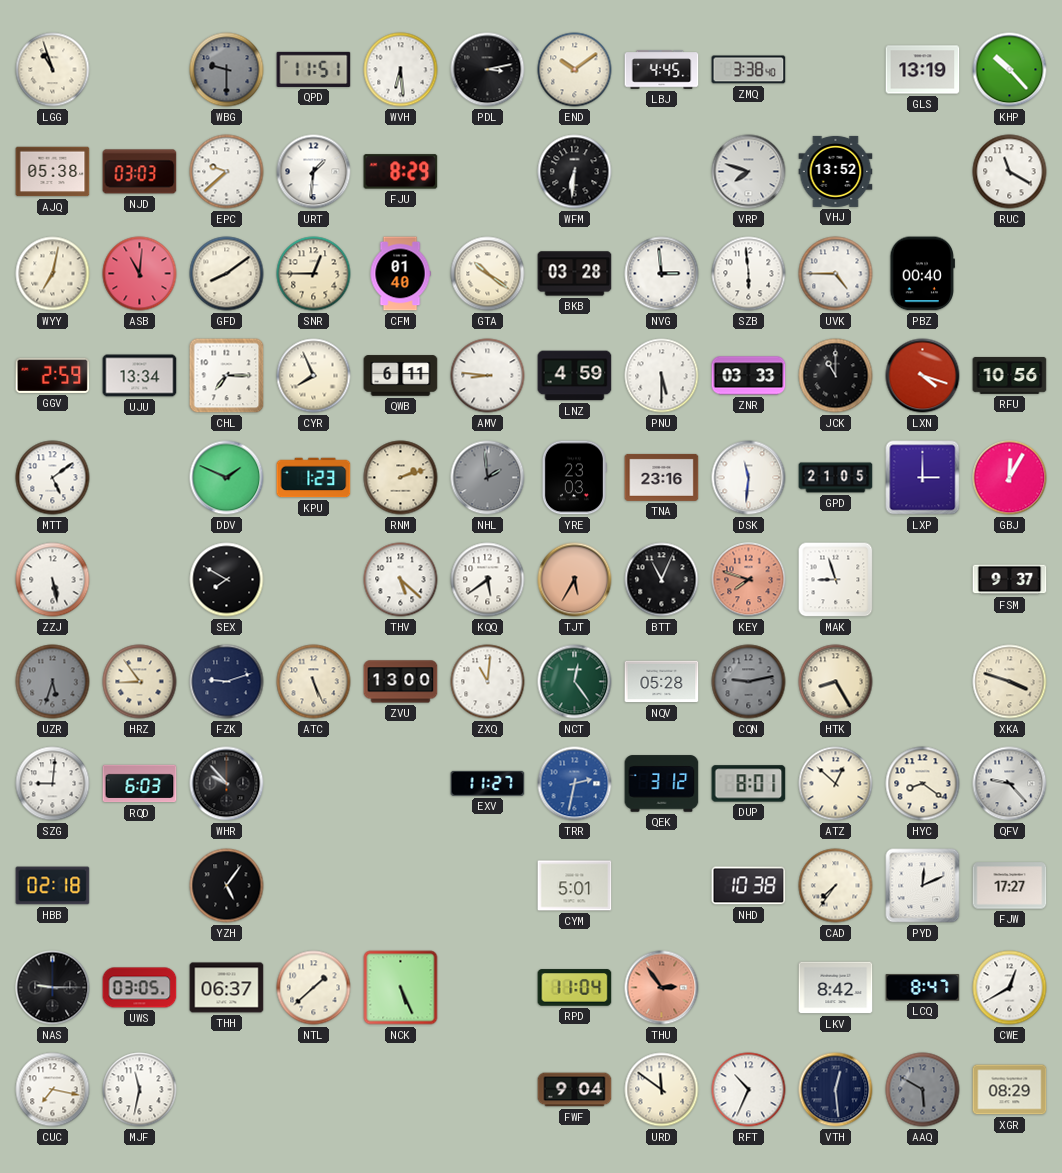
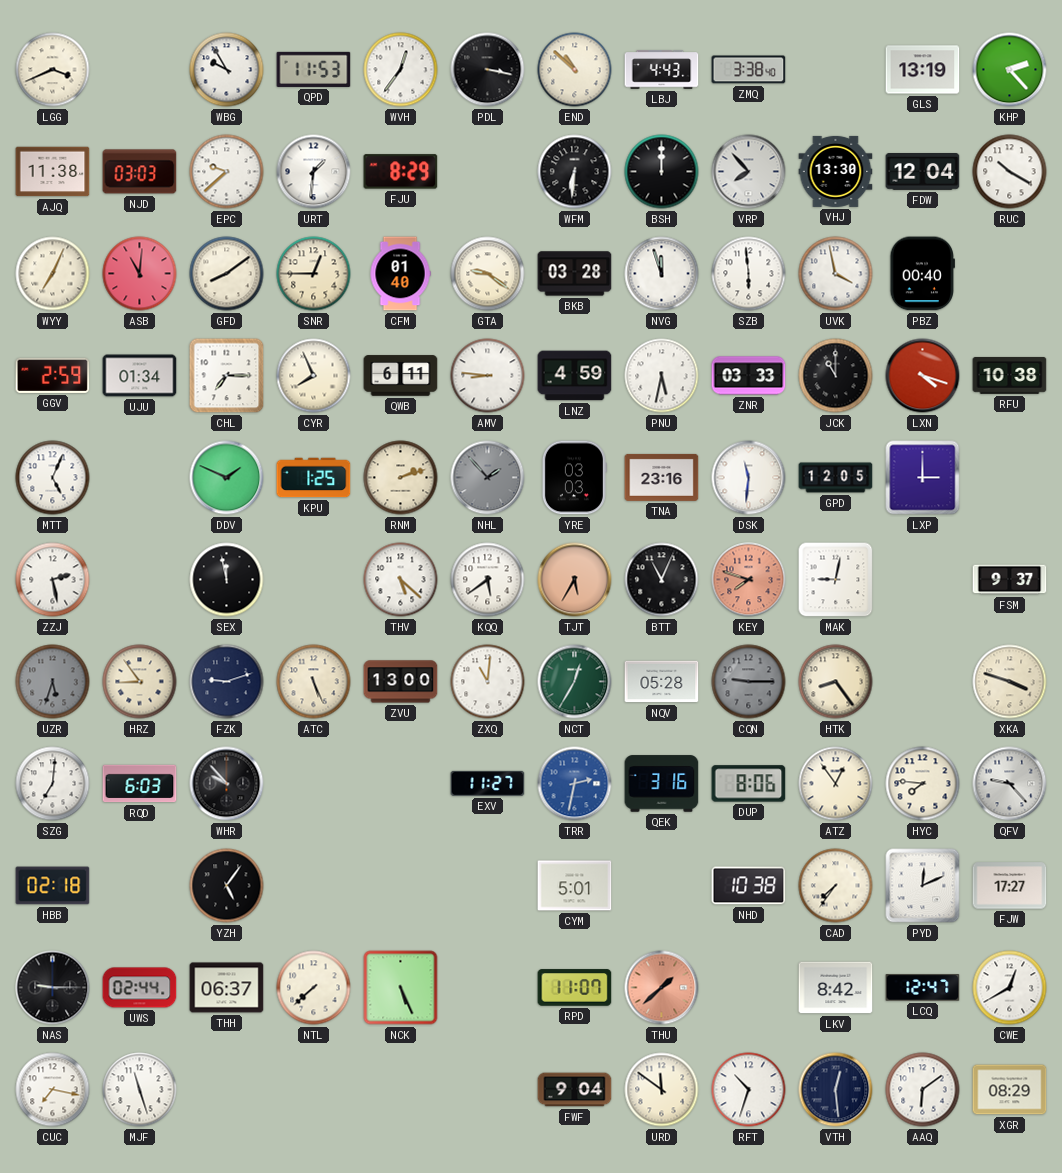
LGG: 10:57 -> 3:41 (53, 70)
WBG: 9:30 -> 9:55 (227, 70)
WBG dial: grey -> white (227, 70)
QPD: 11:51 -> 11:53 (314, 69)
WVH: 6:29 -> 12:36 (401, 70)
PDL: 3:13 -> 3:17 (488, 70)
END: 10:09 -> 10:52 (575, 70)
LBJ: 4:45 -> 4:43 (662, 70)
KHP: 10:23 -> 2:23 (1010, 70)
AJQ: 05:38 -> 11:38 (53, 172)
BSH: none -> 12:00 (662, 172)
VRP: 7:48 -> 7:53 (749, 172)
VHJ: 13:52 -> 13:30 (836, 171)
FDW: none -> 12:04 (923, 172)
RUC: 11:20 -> 10:20 (1010, 172)
WYY: 7:02 -> 7:04 (53, 274)
GTA: 10:21 -> 9:21 (488, 274)
NVG: 2:59 -> 11:57 (662, 274)
UVK: 4:45 -> 3:58 (836, 274)
UJU: 13:34 -> 01:34 (140, 376)
PNU: 5:30 -> 5:32 (662, 376)
RFU: 10:56 -> 10:38 (1010, 375)
MTT: 5:09 -> 5:04 (53, 478)
KPU: 1:23 -> 1:25 (314, 478)
NHL: 1:59 -> 1:53 (488, 478)
YRE: 23:03 -> 03:03 (574, 478)
GPD: 21:05 -> 12:05 (836, 478)
GBJ: 12:05 -> none (1010, 478)
ZZJ: 5:28 -> 2:28 (53, 580)
SEX: 7:50 -> 11:58 (227, 580)
MAK: 8:57 -> 9:02 (836, 580)
NCT: 12:24 -> 12:35 (575, 682)
CQN: 9:13 -> 9:15 (749, 682)
HTK: 8:25 -> 8:24 (836, 682)
SZG: 9:01 -> 7:01 (53, 784)
QEK: 3:12 -> 3:16 (662, 784)
DUP: 8:01 -> 8:06 (749, 784)
ATZ: 12:52 -> 12:54 (836, 784)
HYC: 8:21 -> 7:46 (923, 784)
UWS: 03:05 -> 02:44 (140, 988)
NTL: 1:38 -> 7:38 (314, 988)
RPD: 11:04 -> 11:07 (575, 988)
THU: 2:54 -> 1:38 (662, 988)
LCQ: 8:47 -> 12:47 (923, 988)
MJF: 11:32 -> 11:27 (140, 1090)
RFT: 10:34 -> 10:33 (749, 1090)
AAQ: 5:50 -> 6:09 (923, 1090)
AAQ dial: grey -> white (923, 1090)
